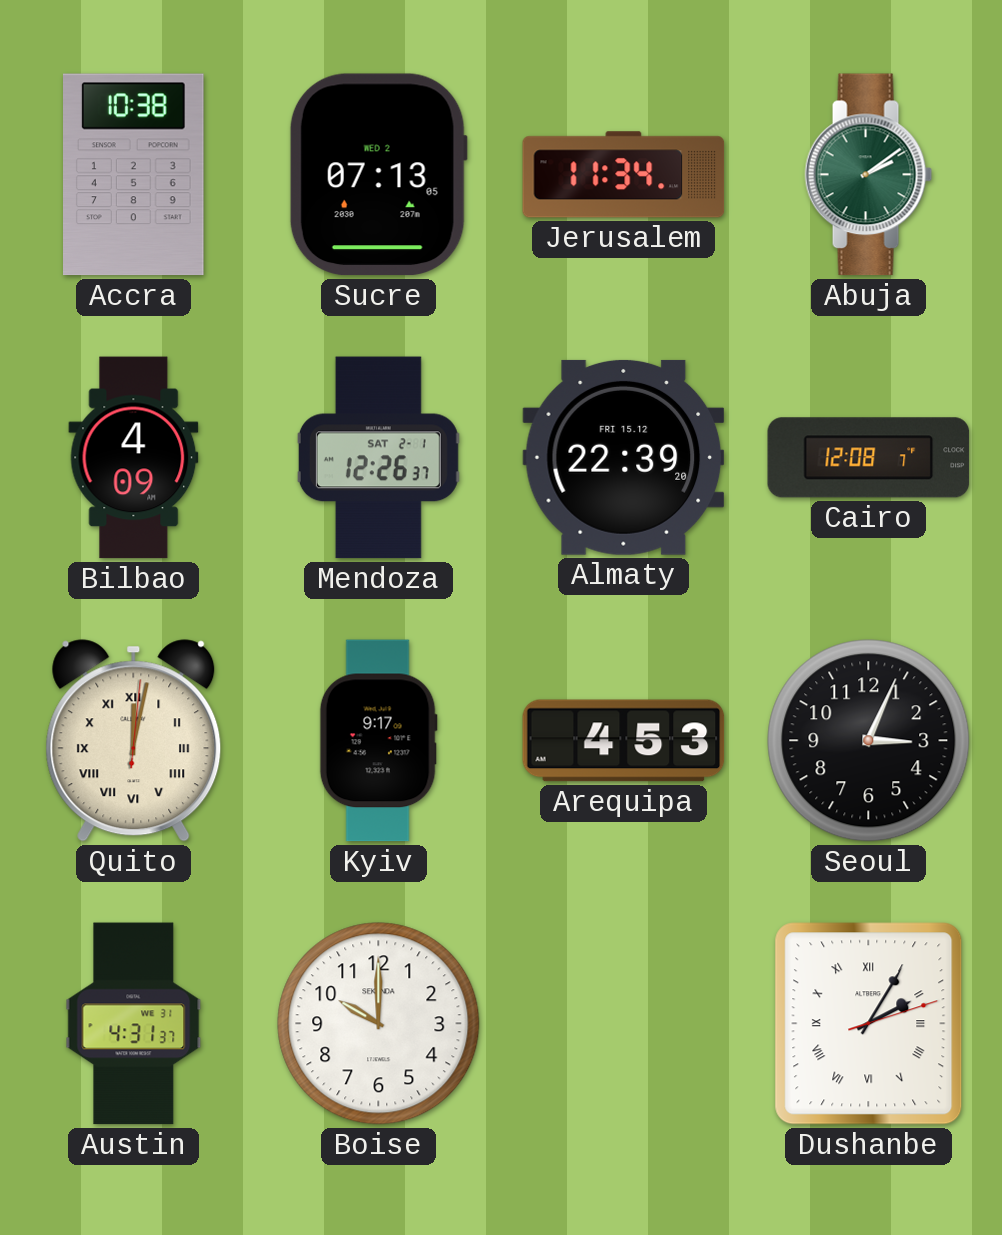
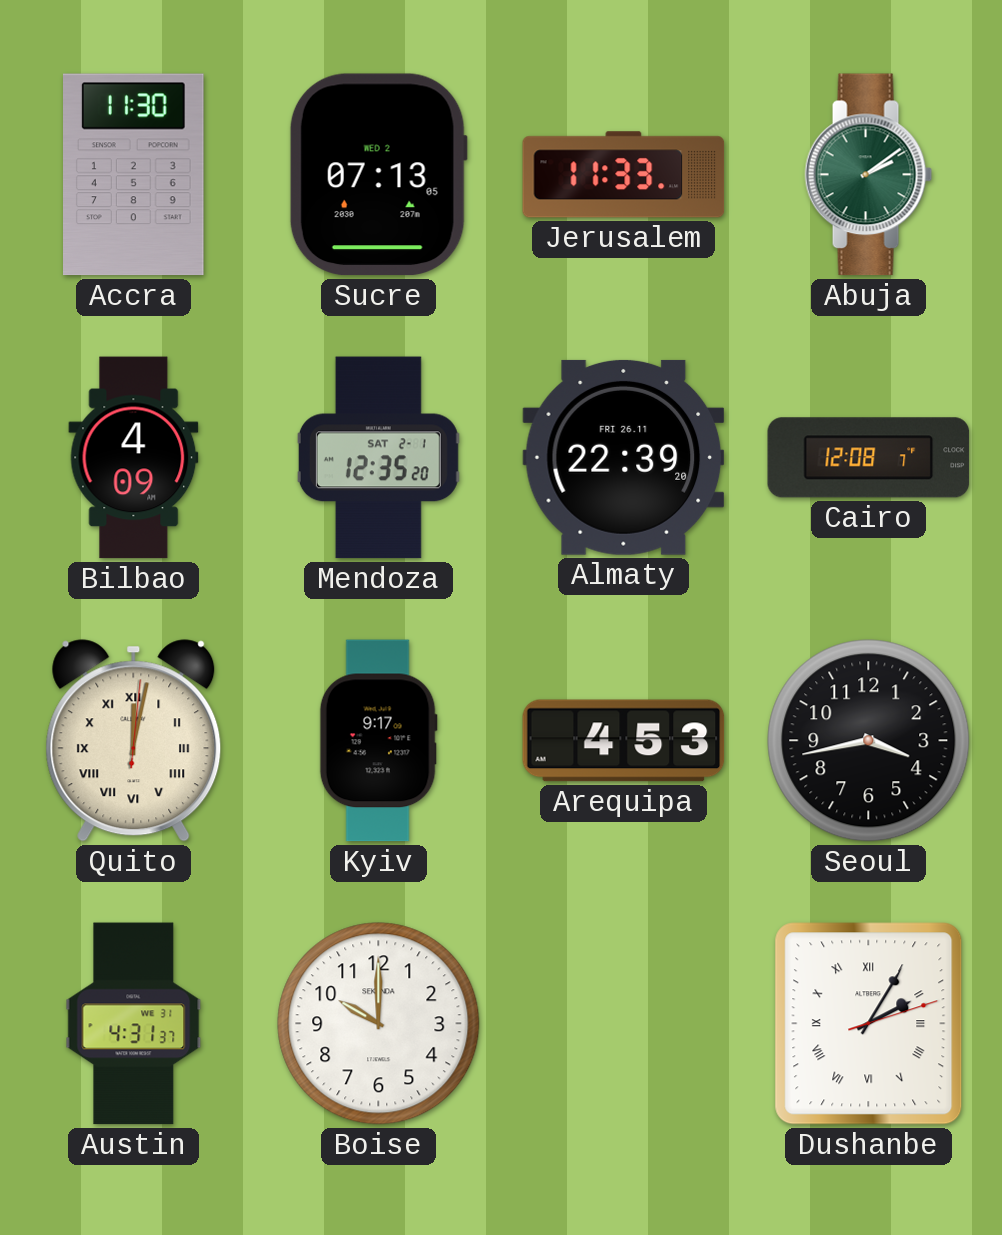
Accra: 10:38 -> 11:30 (134, 175)
Jerusalem: 11:34 -> 11:33 (624, 175)
Mendoza: 12:26 -> 12:35 (378, 458)
Almaty date: FRI 15.12 -> FRI 26.11 (624, 457)
Seoul: 3:04 -> 3:43 (869, 741)
